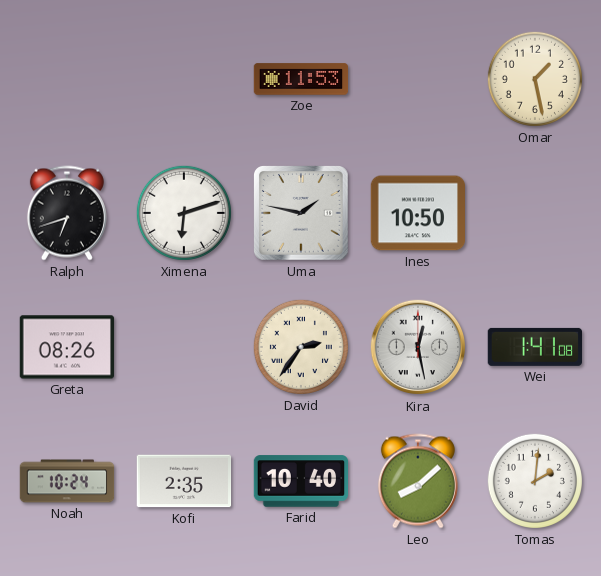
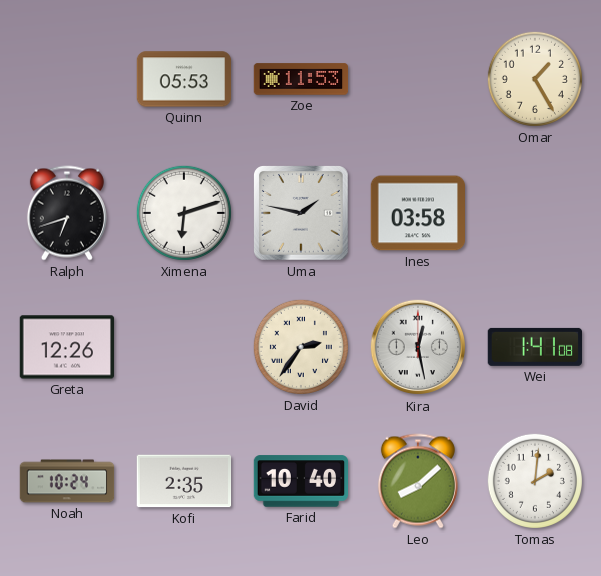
Quinn: none -> 05:53 (184, 79)
Omar: 1:28 -> 1:25 (535, 79)
Ines: 10:50 -> 03:58 (418, 213)
Greta: 08:26 -> 12:26 (67, 347)
